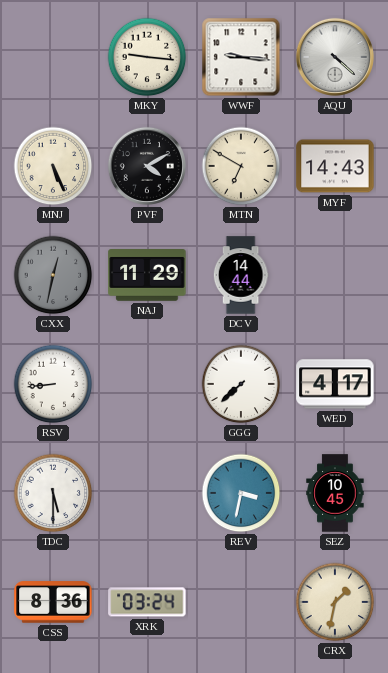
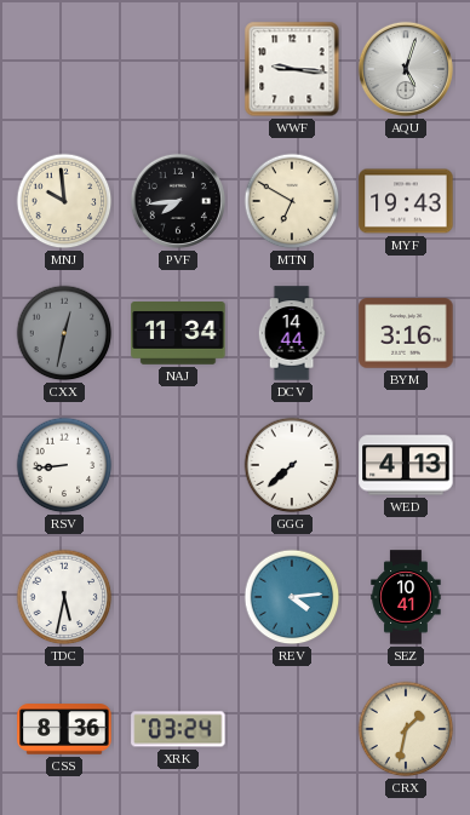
MKY: 9:16 -> none (147, 57)
AQU: 4:22 -> 5:03 (406, 69)
MNJ: 5:26 -> 9:59 (64, 201)
PVF: 4:10 -> 7:44 (178, 201)
MYF: 14:43 -> 19:43 (406, 201)
NAJ: 11:29 -> 11:34 (178, 334)
BYM: none -> 3:16 (406, 333)
WED: 4:17 -> 4:13 (406, 465)
TDC: 5:30 -> 5:32 (64, 597)
REV: 3:32 -> 4:14 (292, 597)
SEZ: 10:45 -> 10:41 (406, 597)
